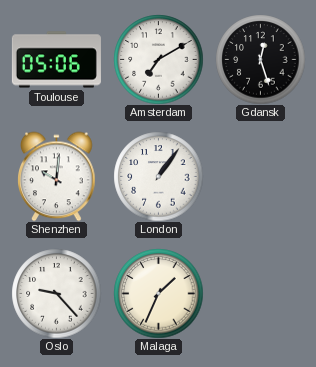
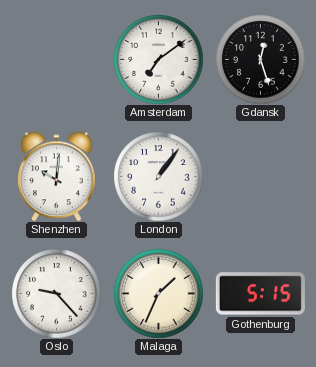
Toulouse: 05:06 -> none (56, 60)
Amsterdam: 7:10 -> 7:09 (158, 59)
Gothenburg: none -> 5:15 (260, 294)
